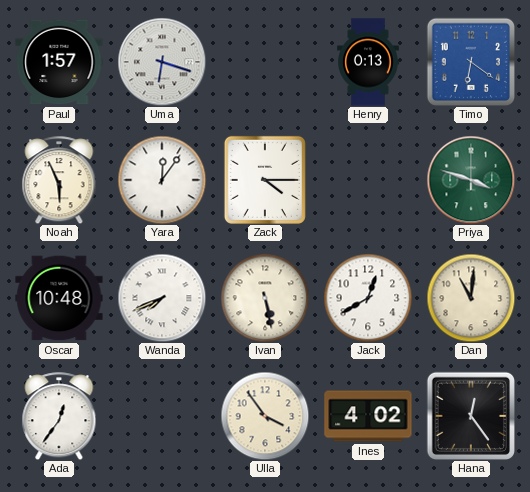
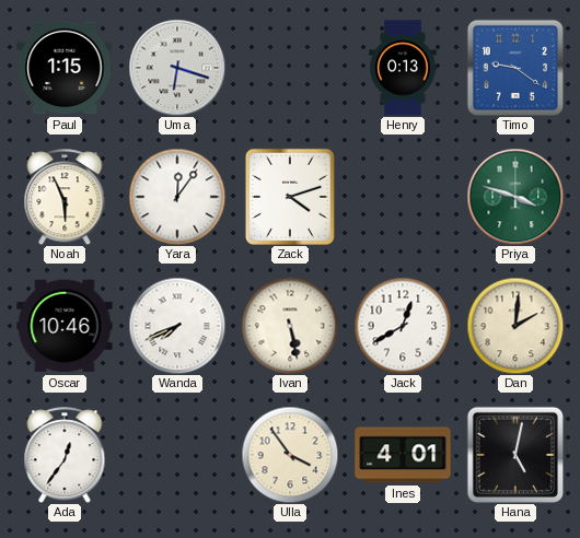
Paul: 1:57 -> 1:15 (65, 68)
Timo: 6:21 -> 9:21 (514, 67)
Zack: 4:15 -> 4:12 (290, 197)
Oscar: 10:48 -> 10:46 (65, 326)
Dan: 11:01 -> 2:01 (515, 326)
Ines: 4:02 -> 4:01 (403, 455)
Hana: 12:24 -> 5:02 (514, 454)
